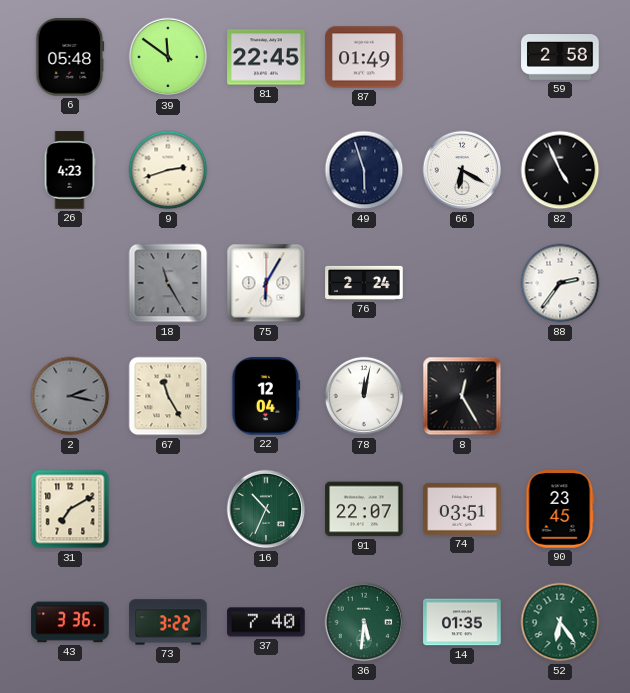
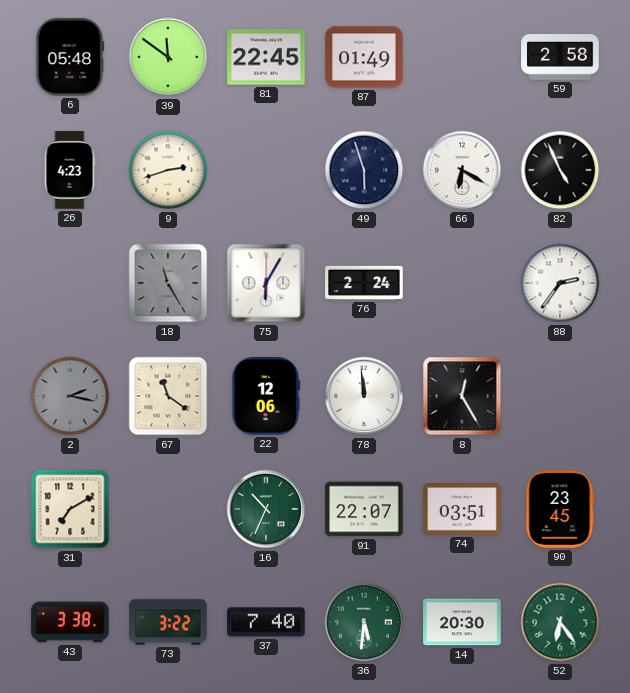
67: 11:25 -> 11:21 (168, 396)
22: 12:04 -> 12:06 (266, 396)
78: 12:02 -> 11:59 (364, 396)
43: 3:36 -> 3:38 (70, 622)
14: 01:35 -> 20:30 (462, 622)
